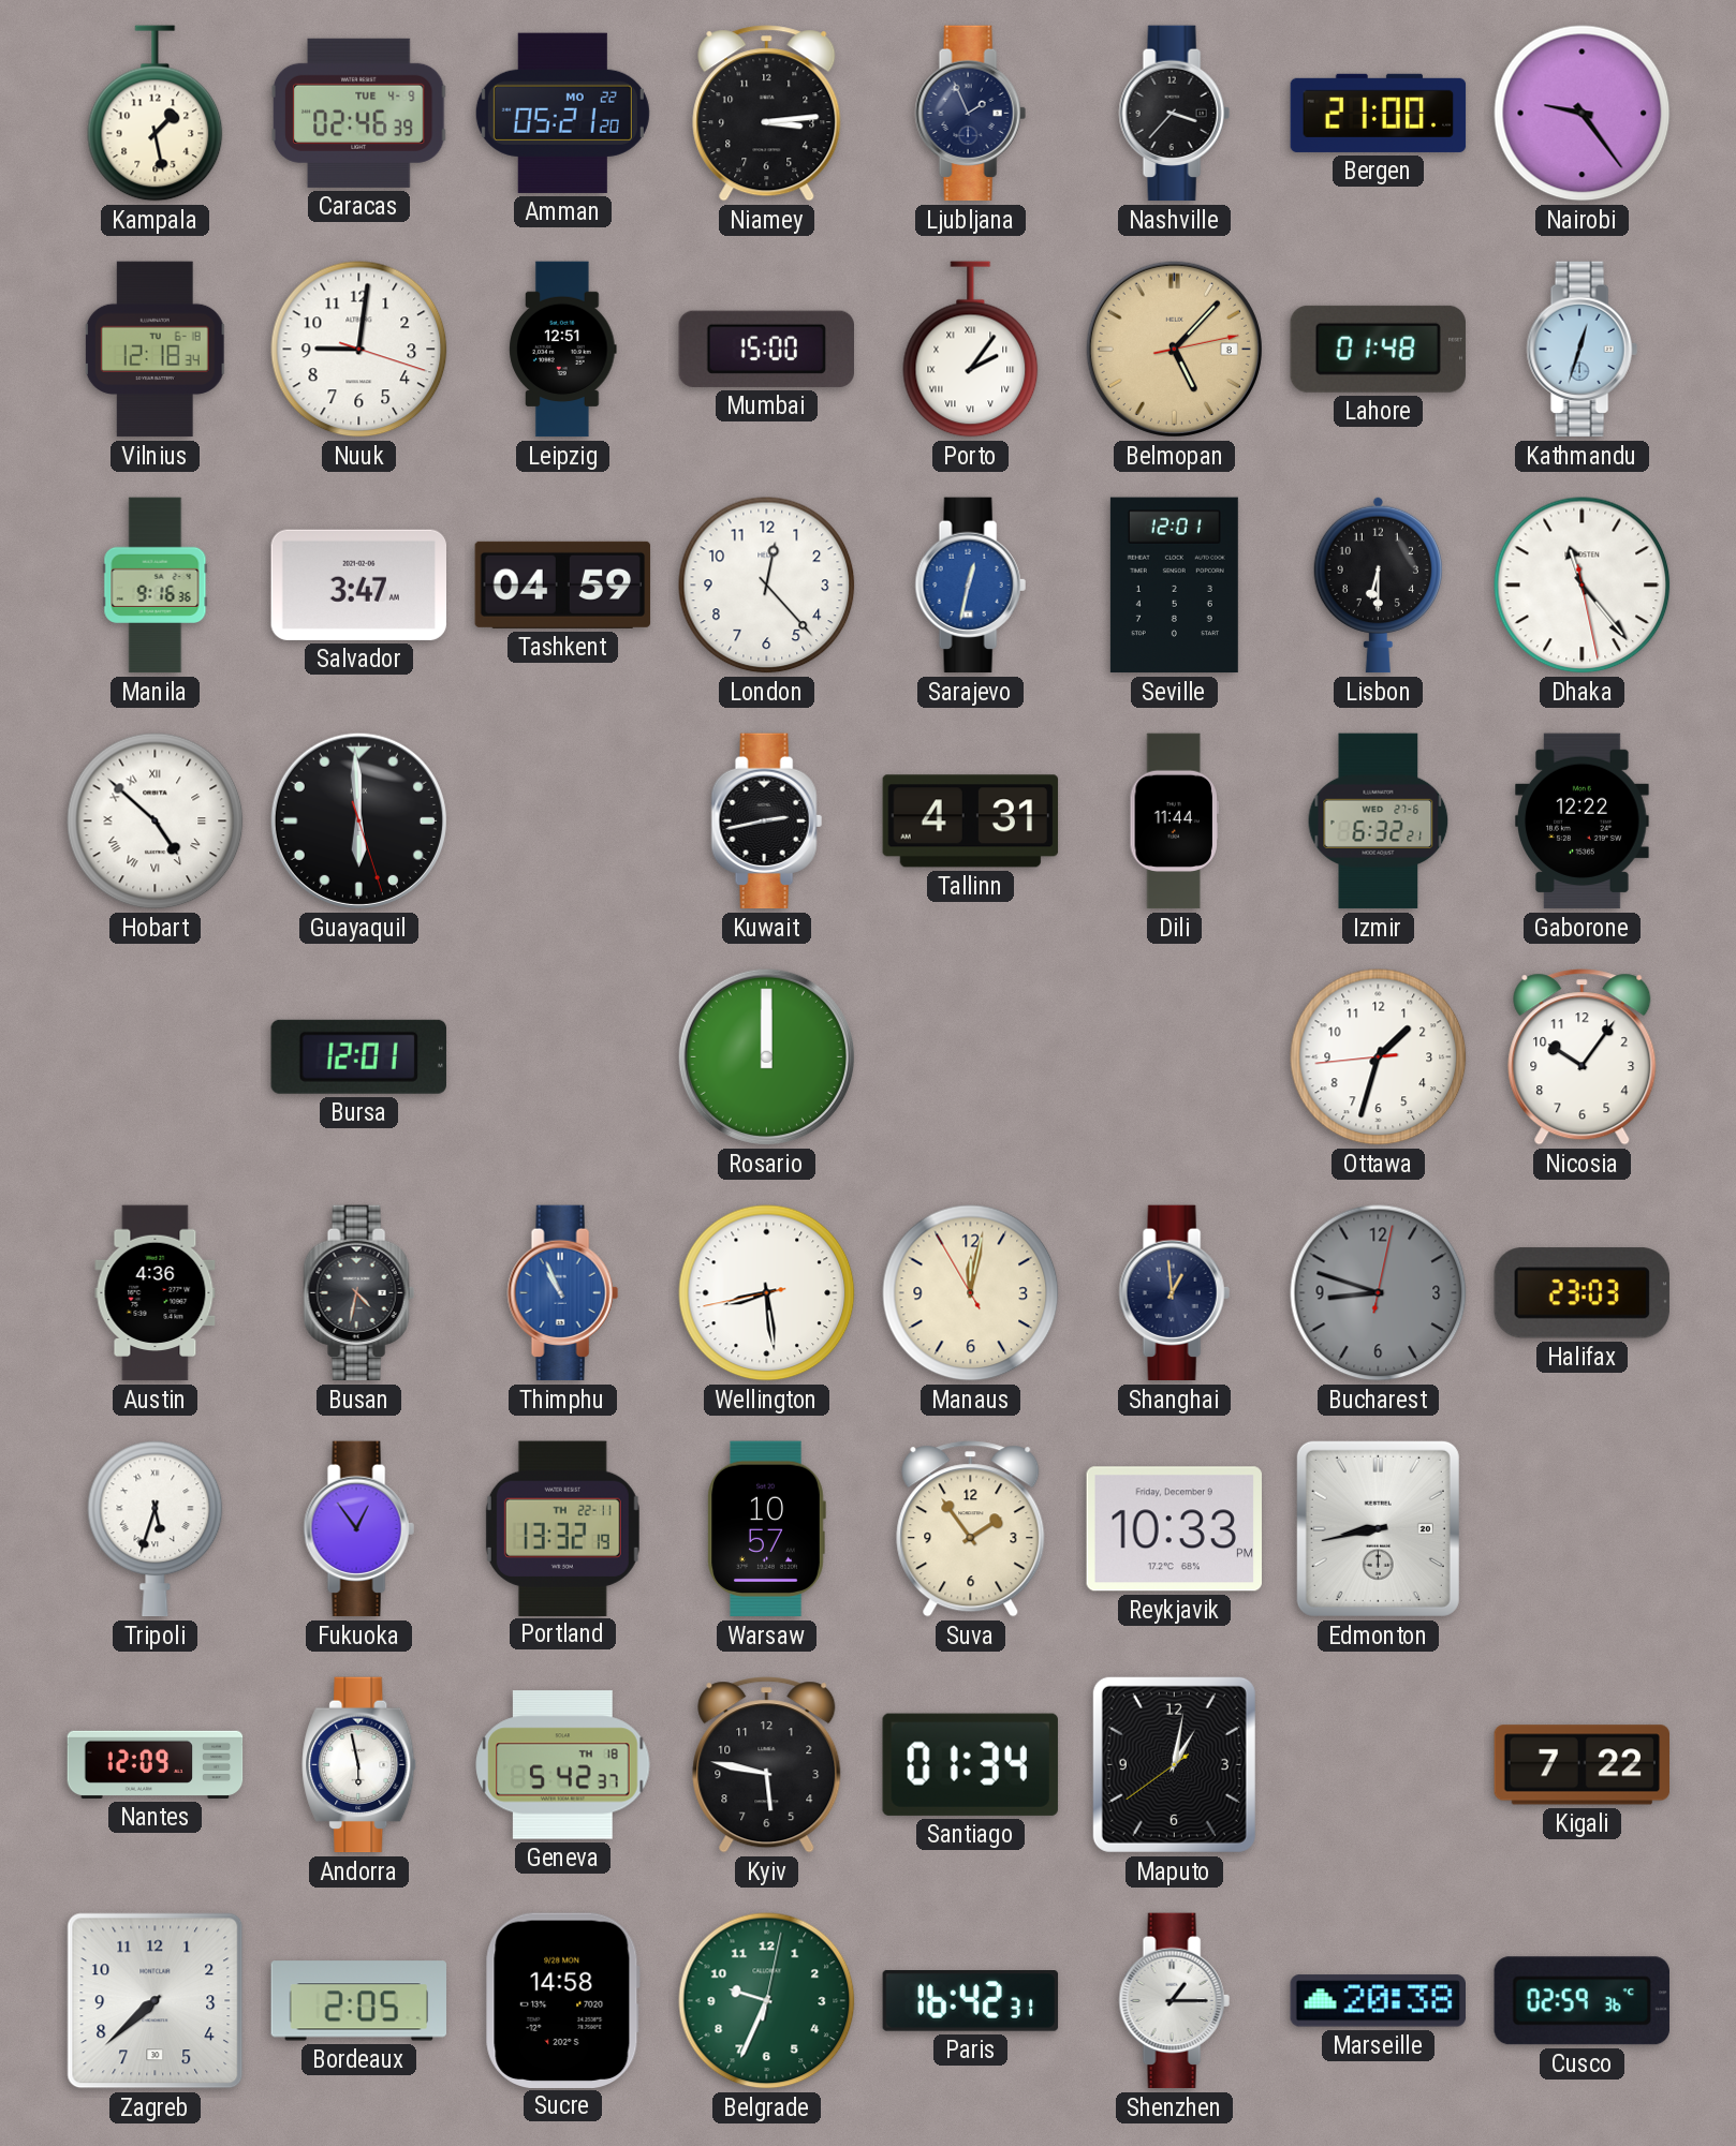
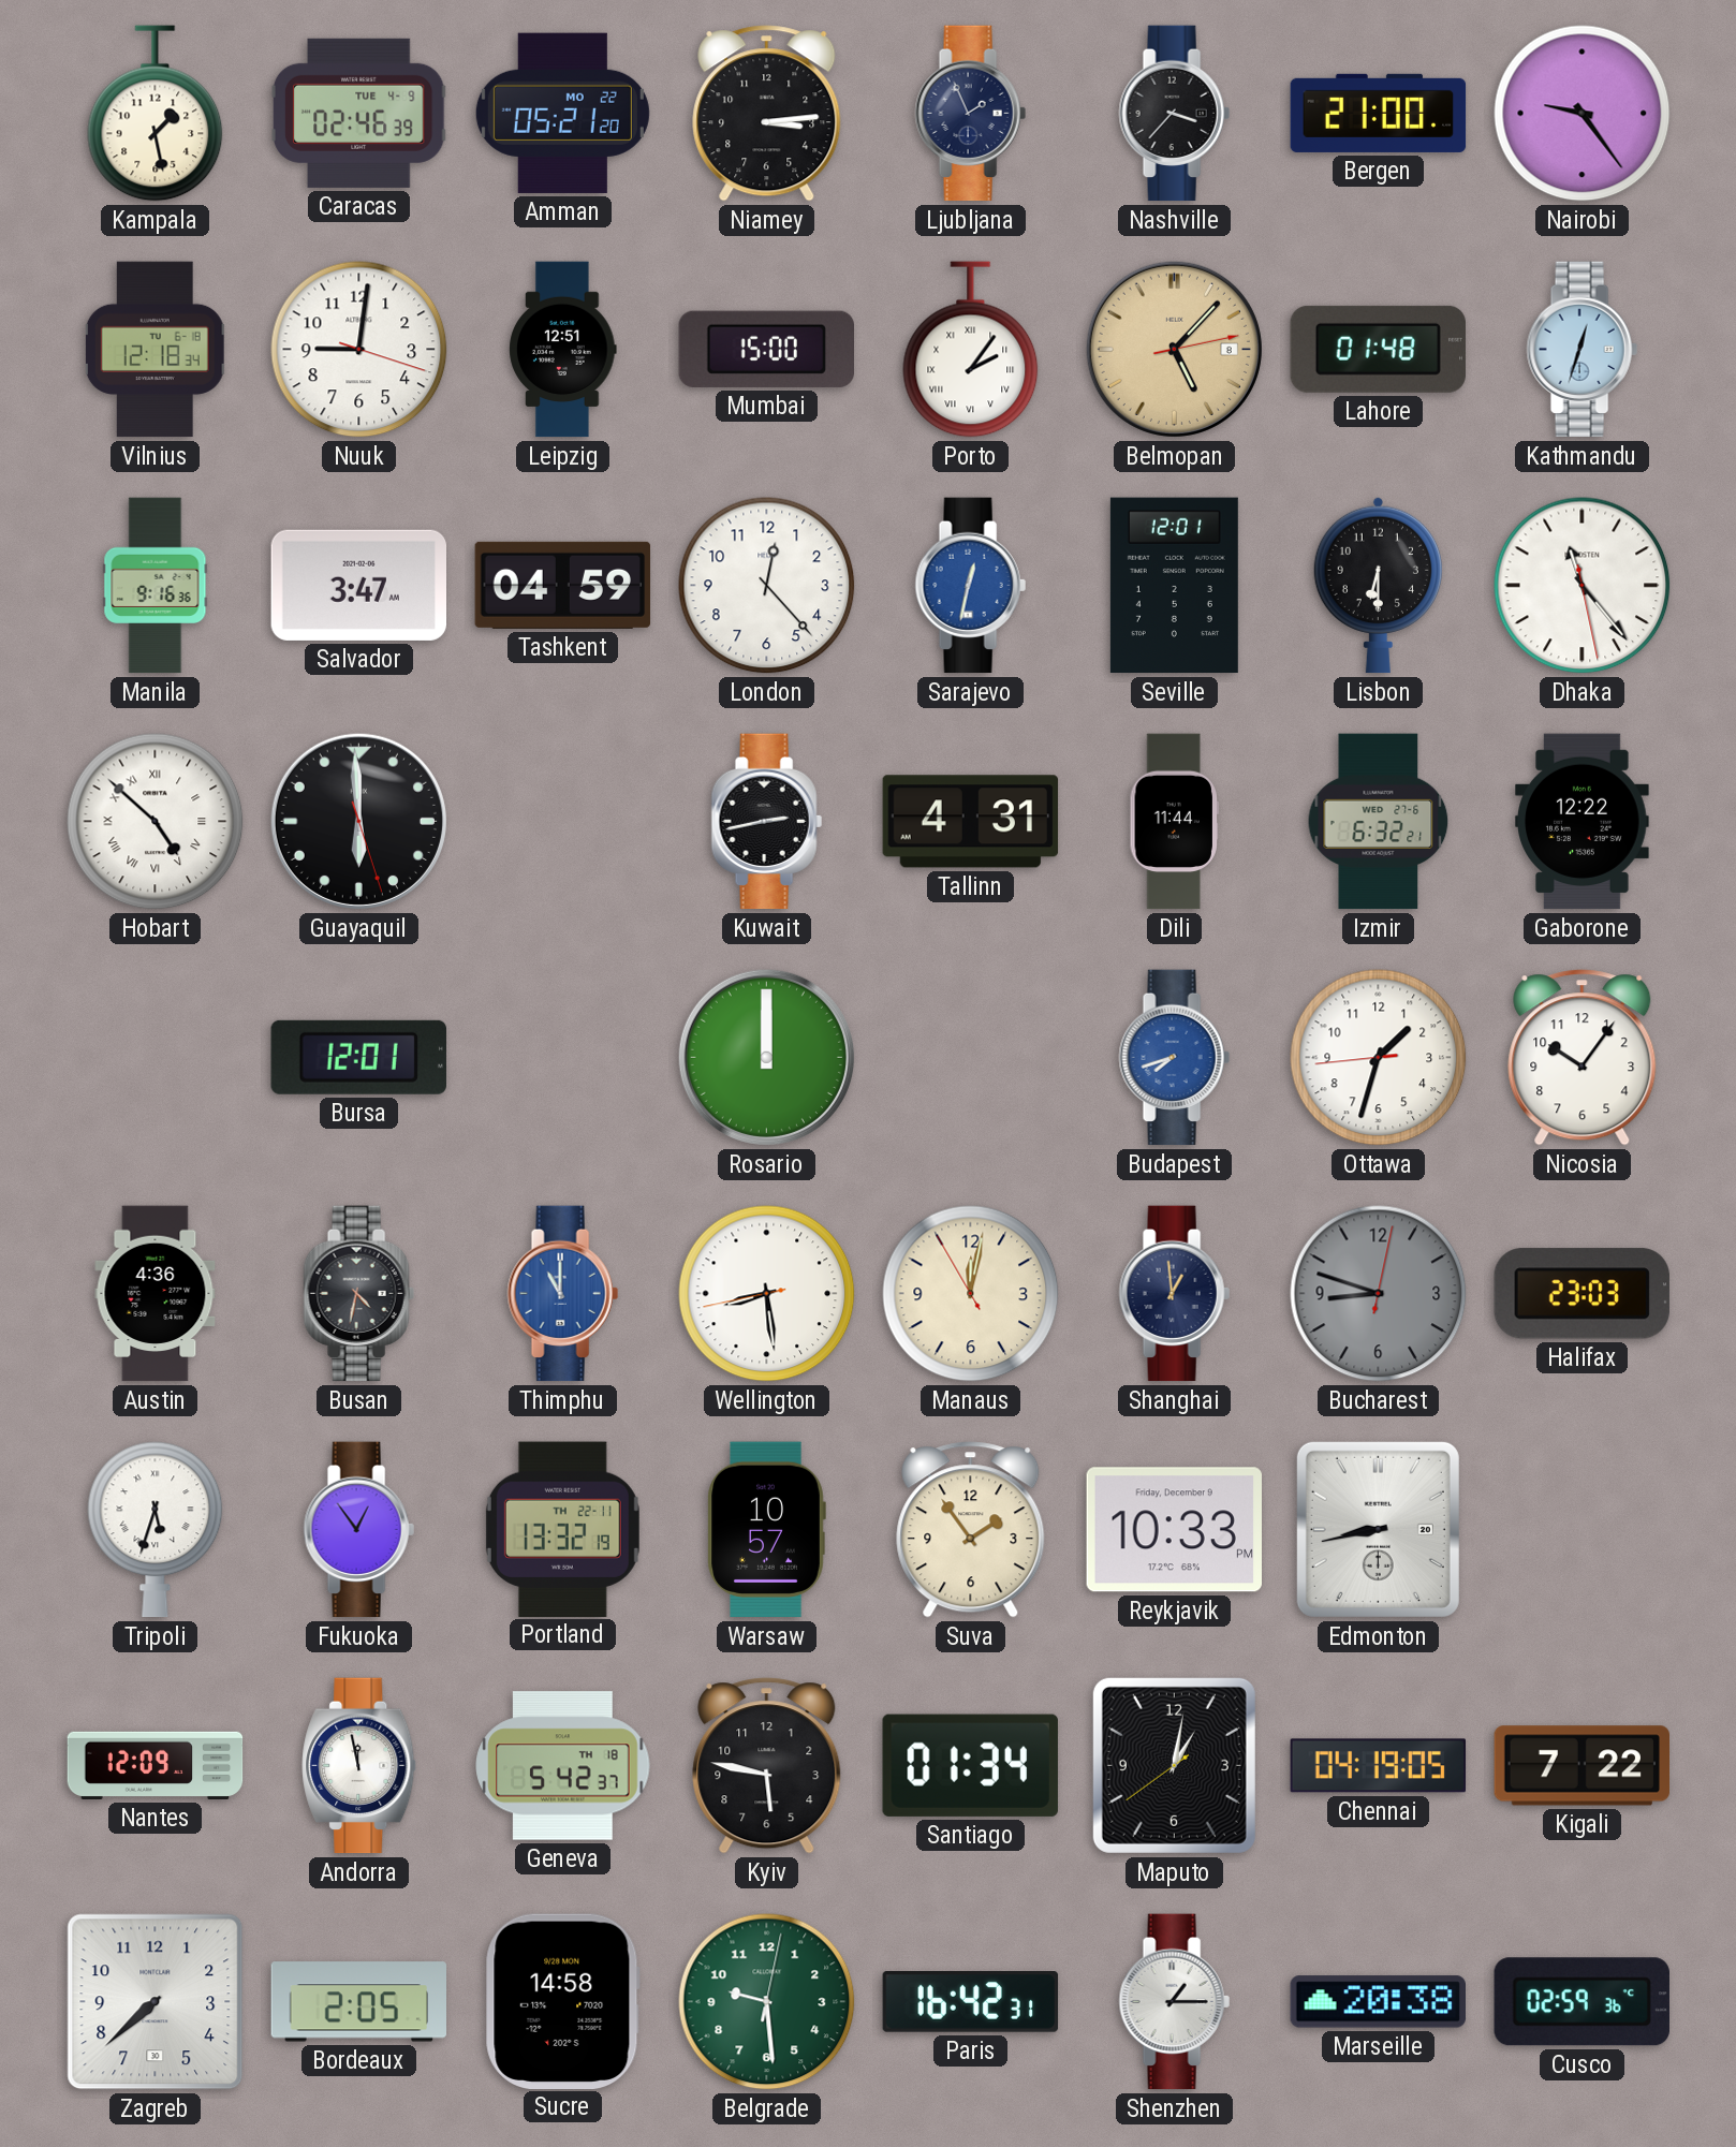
Budapest: none -> 7:42 (1174, 1058)
Thimphu: 10:56 -> 11:00 (562, 1294)
Andorra: 5:58 -> 11:58 (359, 1766)
Chennai: none -> 04:19 (1379, 1766)
Belgrade: 9:34 -> 9:29 (767, 2002)
